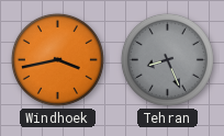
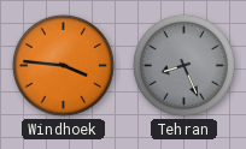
Windhoek: 3:43 -> 3:46 (63, 65)
